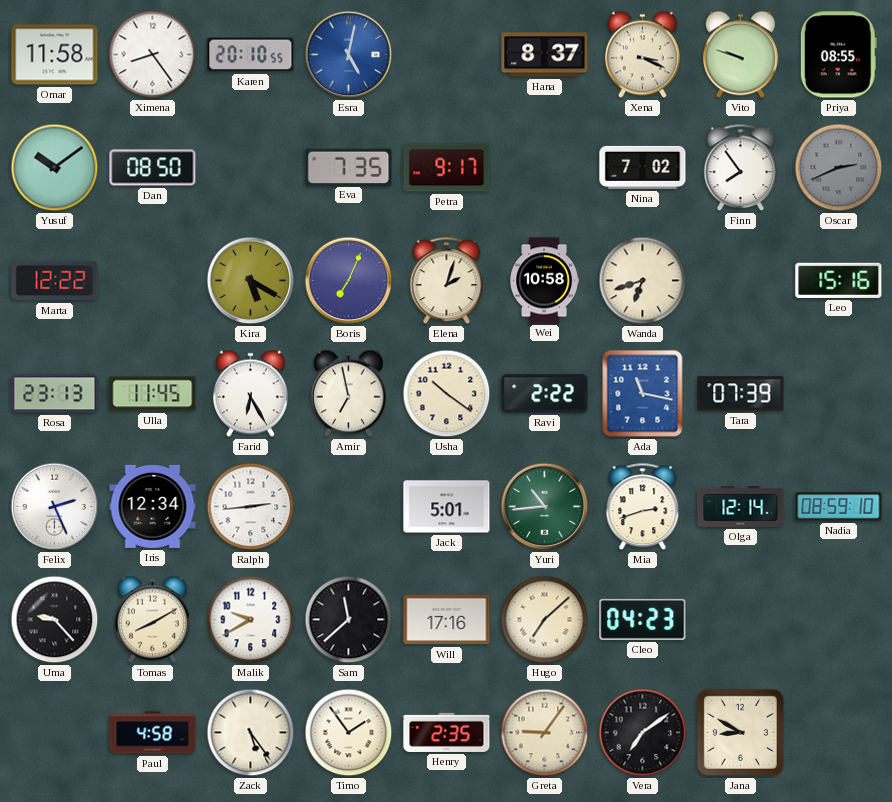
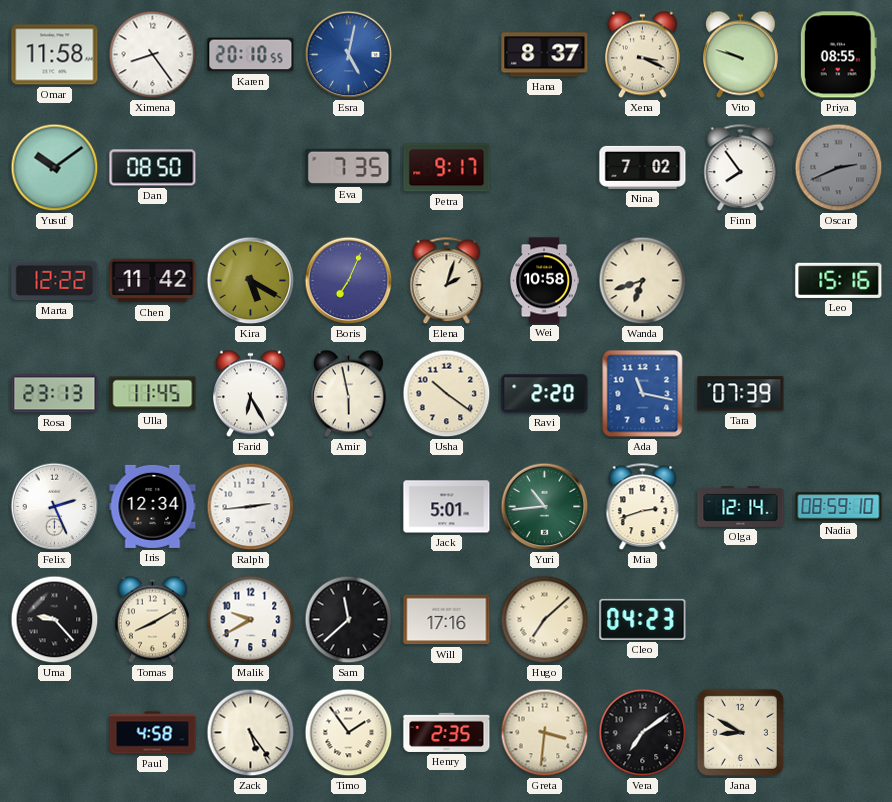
Chen: none -> 11:42 (153, 281)
Amir: 6:58 -> 5:58 (348, 394)
Ravi: 2:22 -> 2:20 (545, 394)
Greta: 9:06 -> 3:31 (545, 733)
